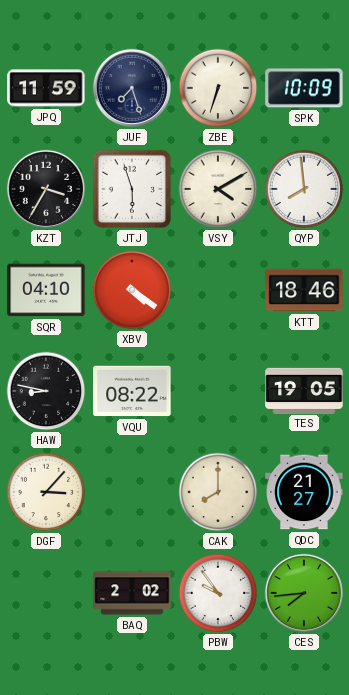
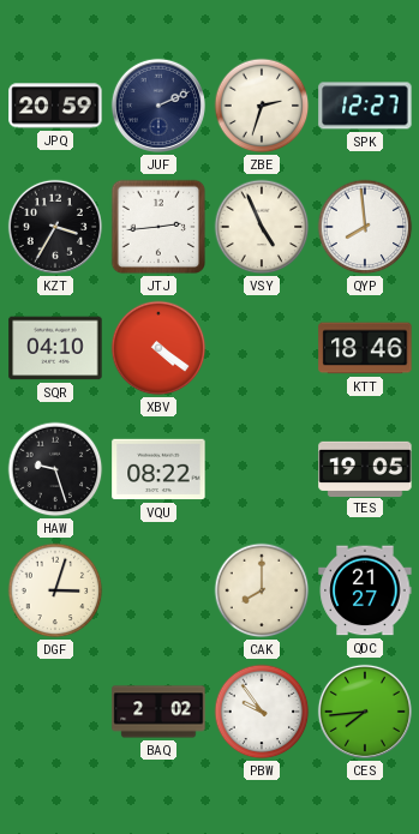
JPQ: 11:59 -> 20:59 (55, 106)
JUF: 7:27 -> 2:11 (158, 106)
ZBE: 6:33 -> 2:33 (262, 106)
SPK: 10:09 -> 12:27 (365, 106)
JTJ: 5:57 -> 2:44 (158, 227)
VSY: 4:10 -> 4:56 (262, 227)
HAW: 8:47 -> 9:27 (55, 469)
DGF: 3:07 -> 3:03 (55, 590)
